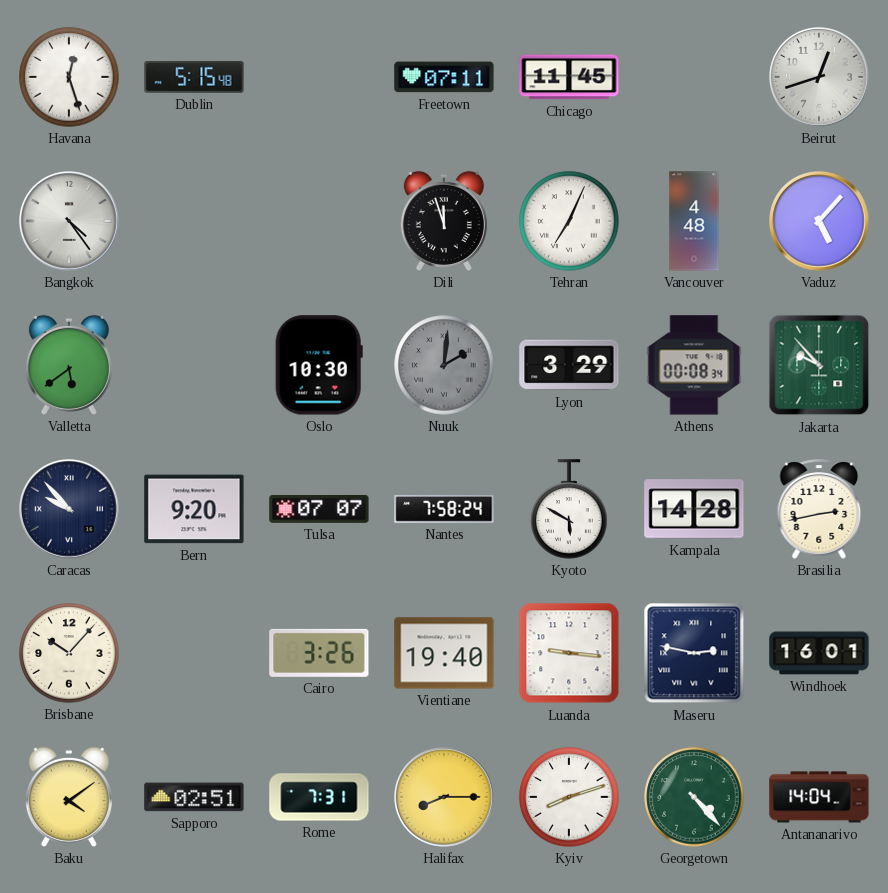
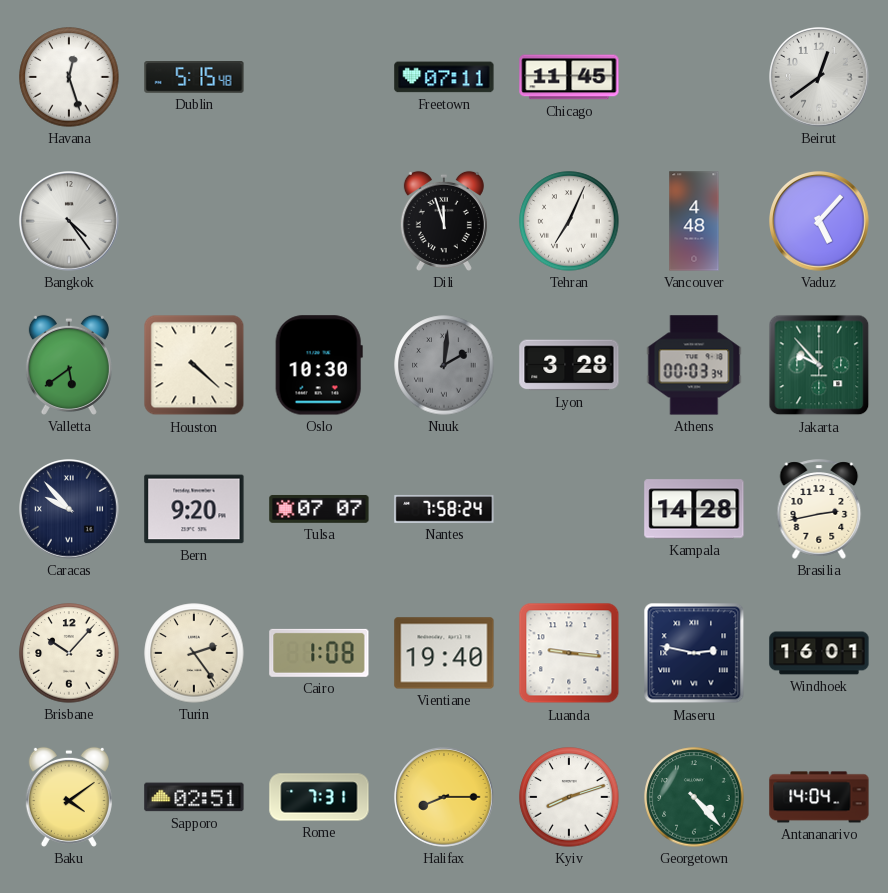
Beirut: 12:42 -> 12:39 (820, 78)
Houston: none -> 4:22 (194, 365)
Lyon: 3:29 -> 3:28 (569, 365)
Athens: 00:08 -> 00:03 (694, 365)
Kyoto: 5:50 -> none (569, 509)
Turin: none -> 2:24 (194, 653)
Cairo: 3:26 -> 1:08 (319, 653)
